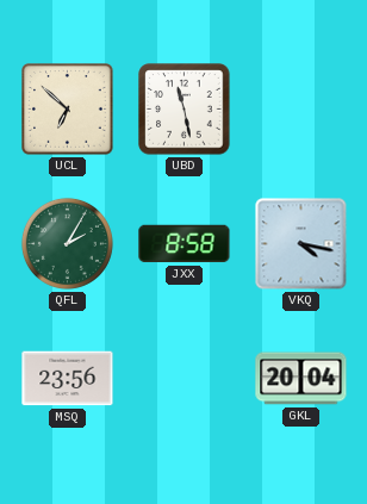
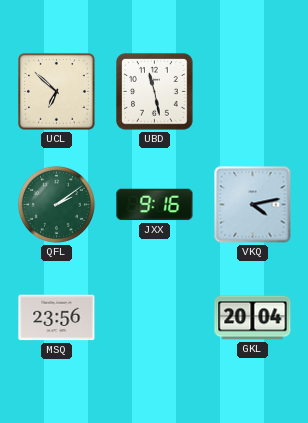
QFL: 2:05 -> 2:09 (56, 204)
JXX: 8:58 -> 9:16 (155, 205)
VKQ: 4:17 -> 4:13 (253, 205)
